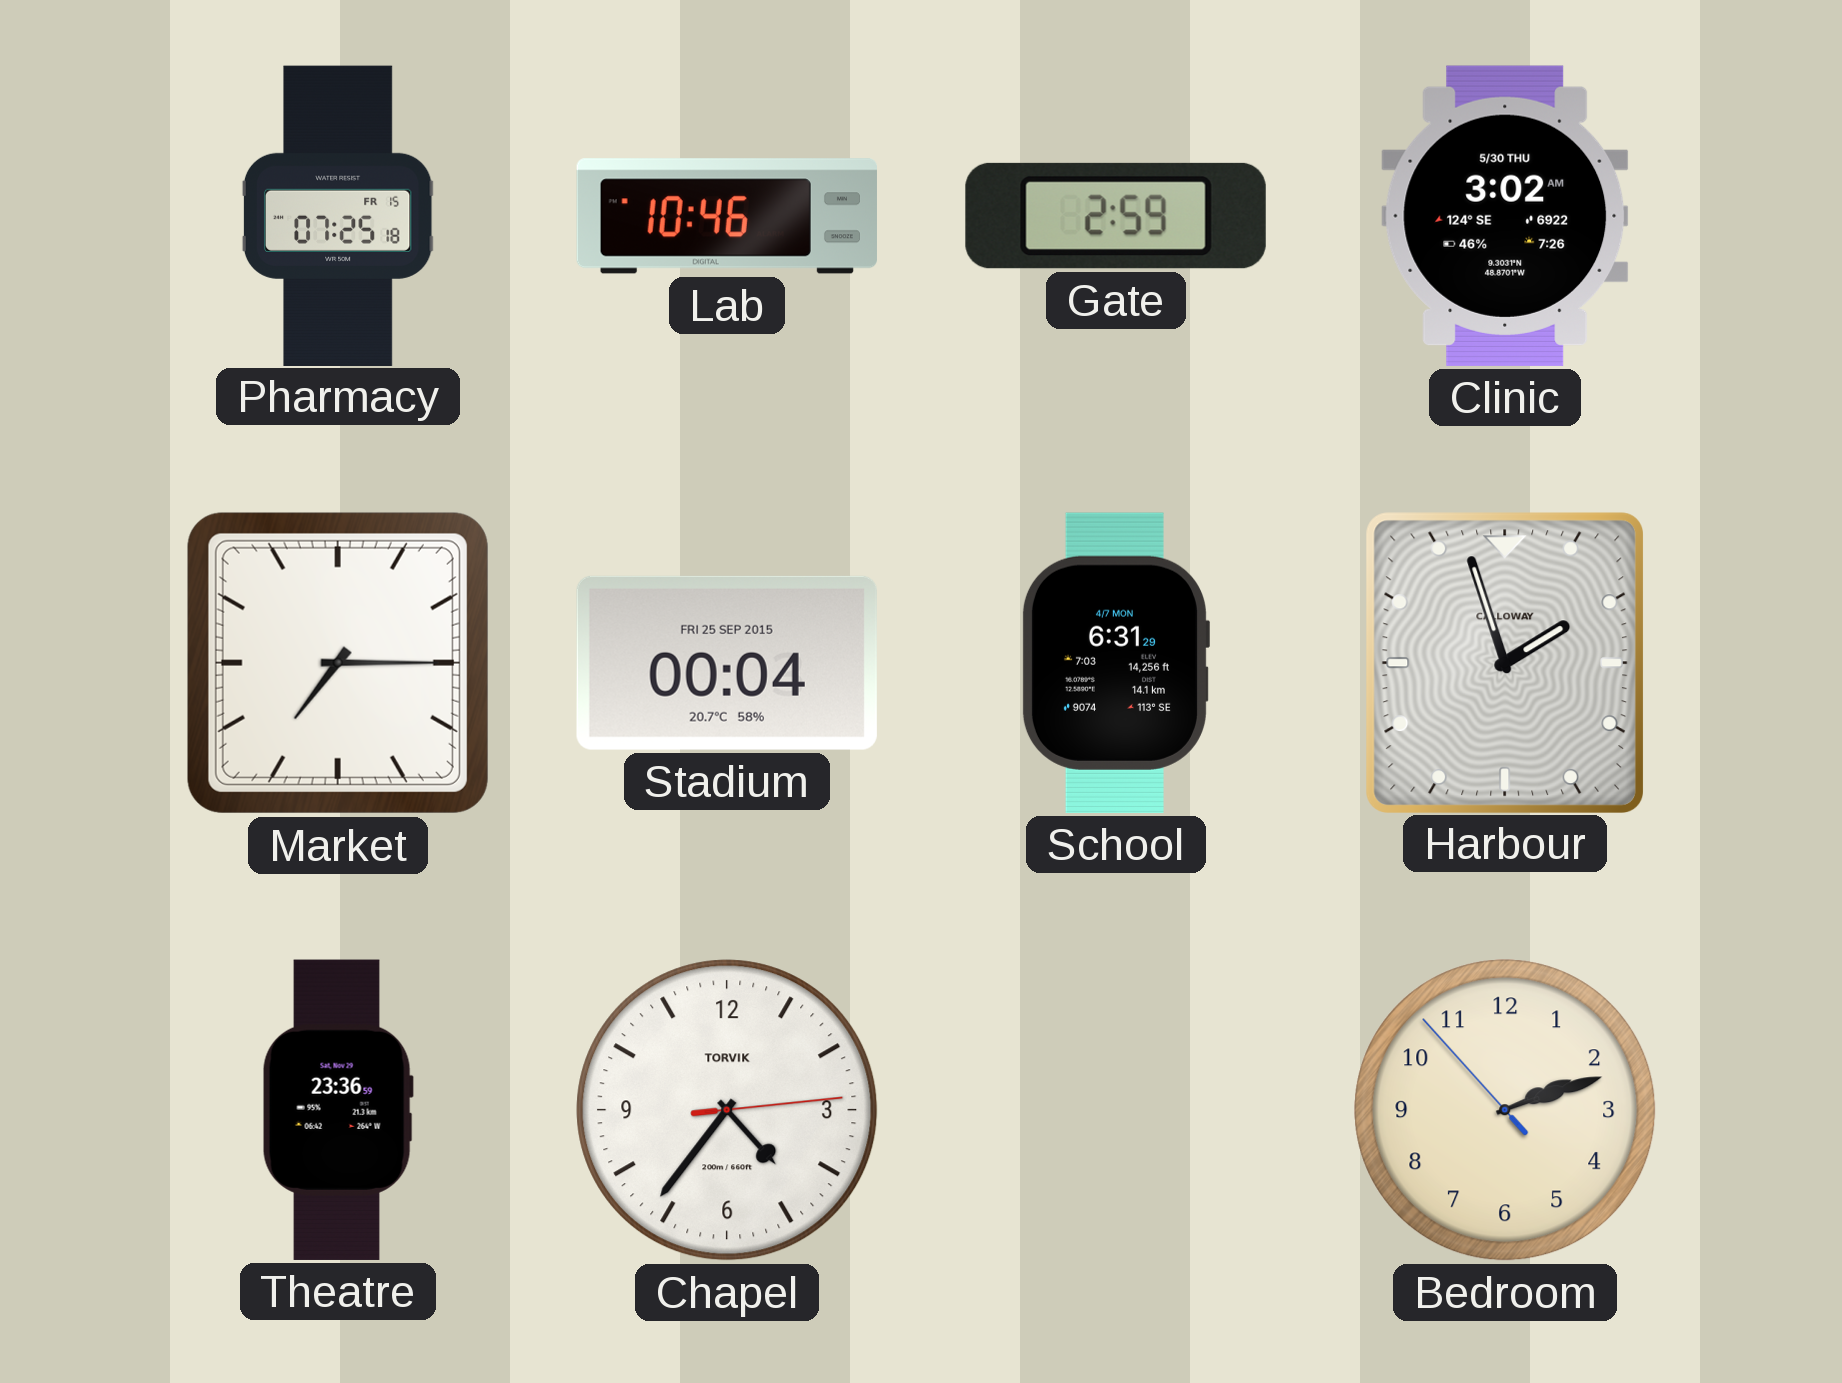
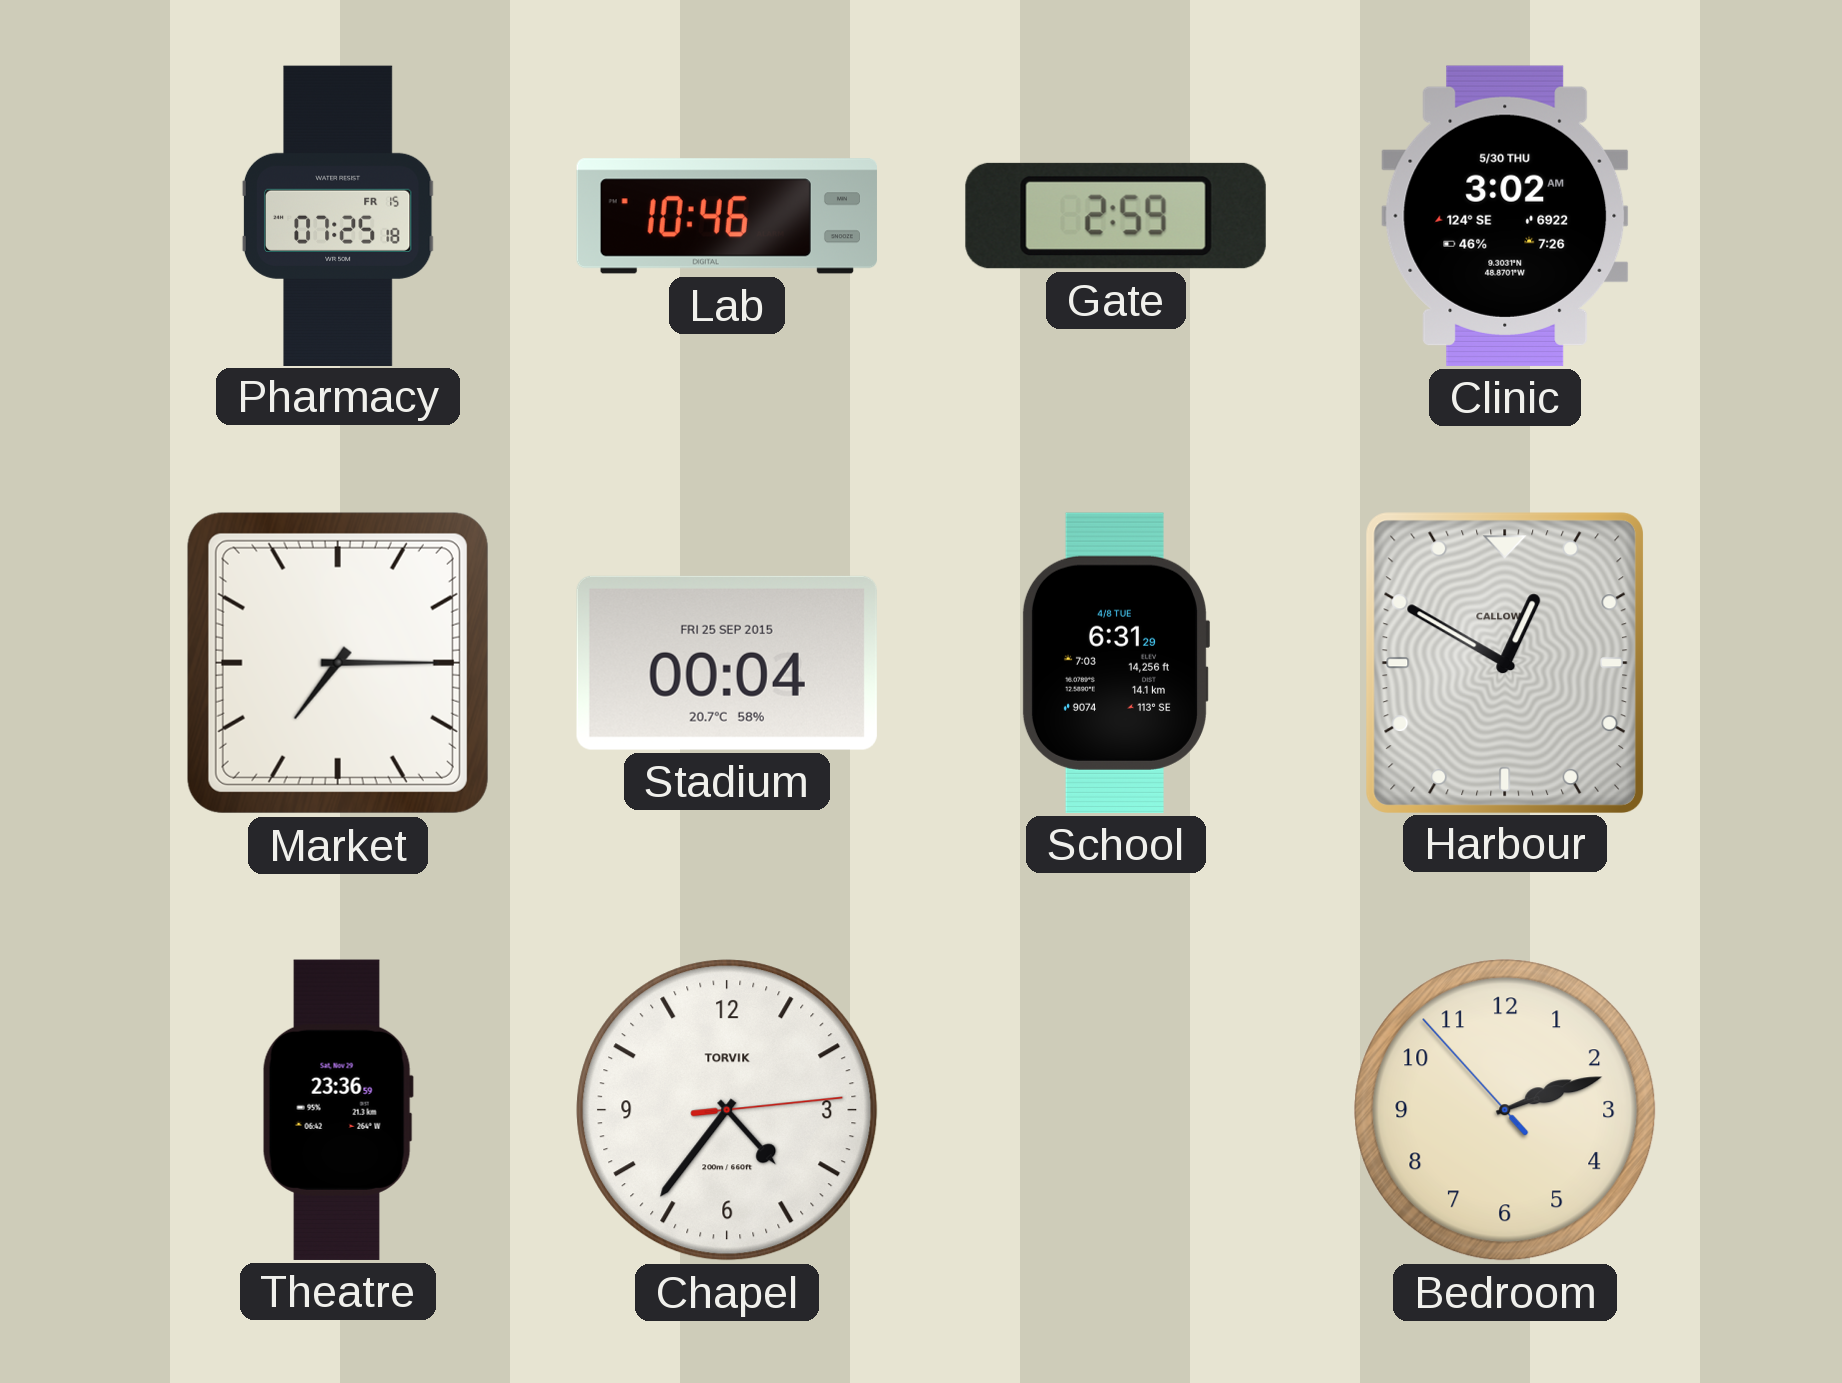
School date: 4/7 MON -> 4/8 TUE (1115, 663)
Harbour: 1:57 -> 12:50 (1504, 662)
